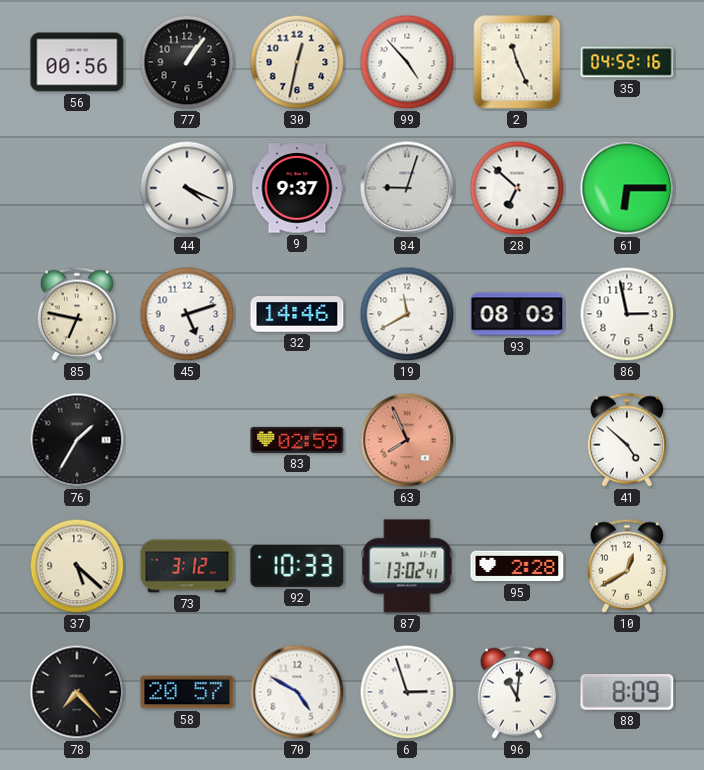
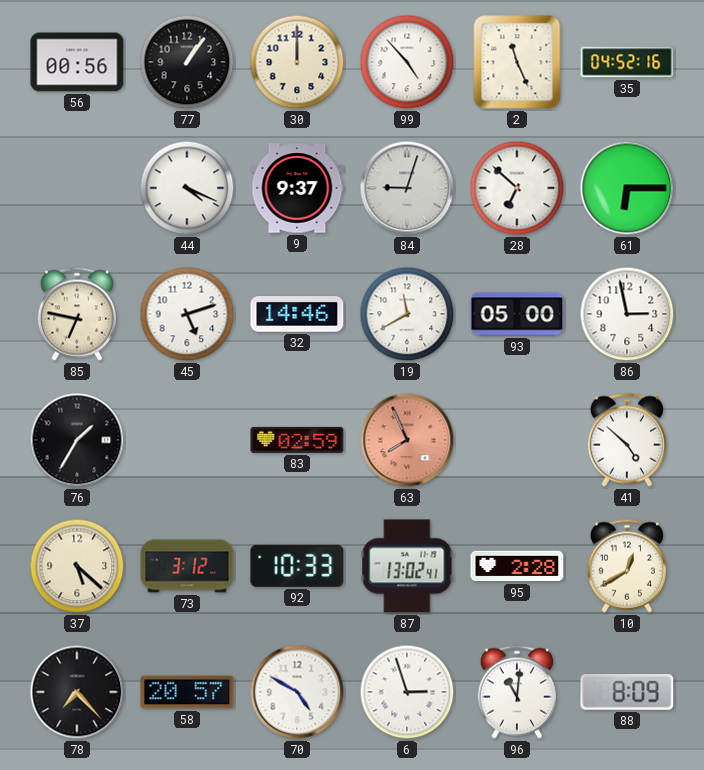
30: 12:32 -> 12:00 (297, 62)
93: 08:03 -> 05:00 (517, 314)
